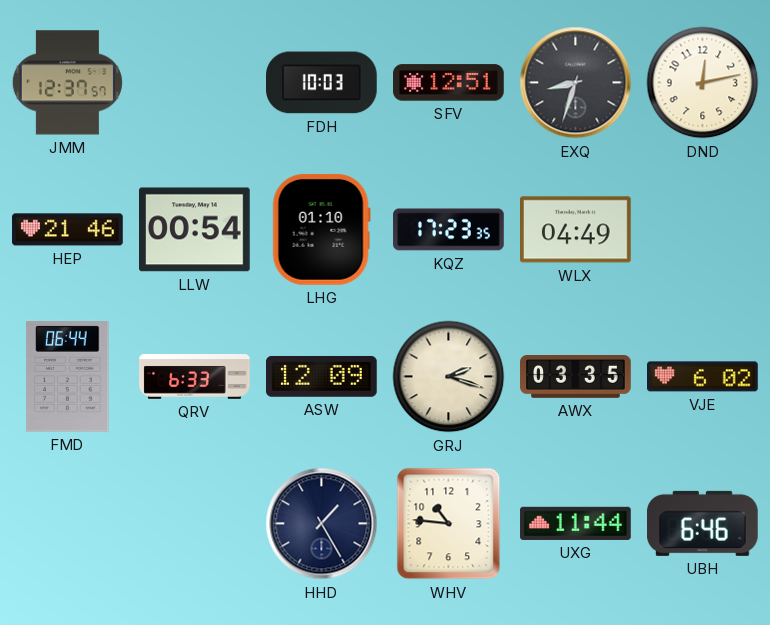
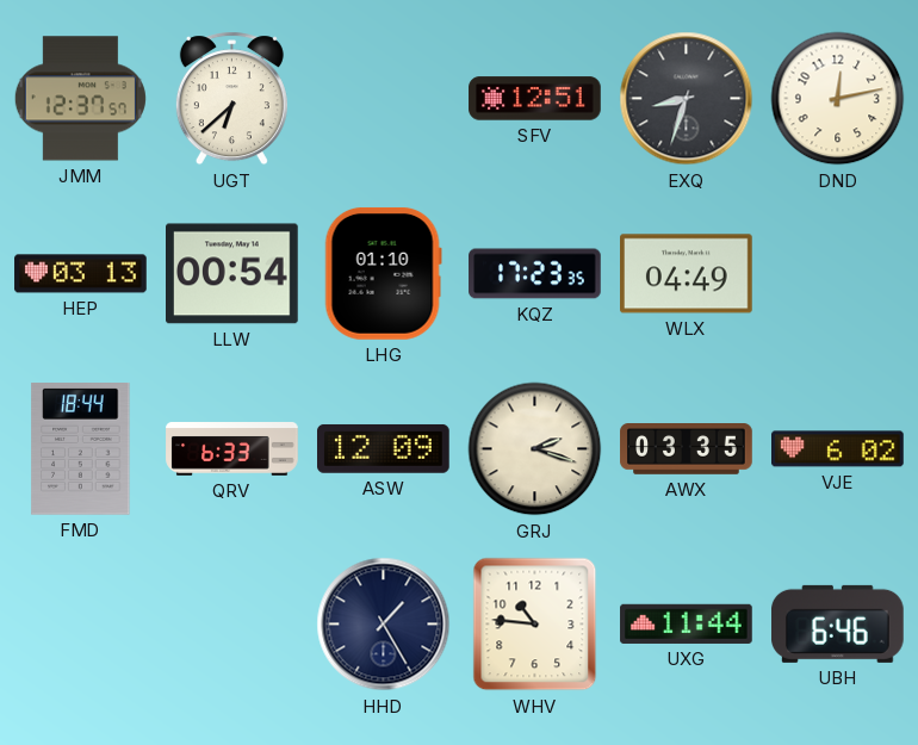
UGT: none -> 6:38 (231, 99)
FDH: 10:03 -> none (322, 83)
HEP: 21:46 -> 03:13 (81, 274)
FMD: 06:44 -> 18:44 (81, 449)
